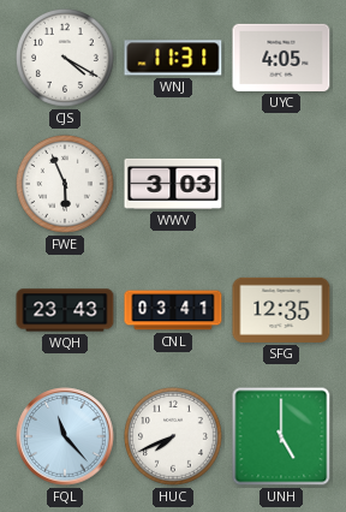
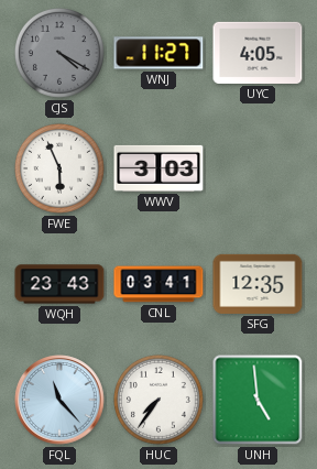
CJS dial: white -> grey (59, 53)
WNJ: 11:31 -> 11:27 (158, 53)
HUC: 7:41 -> 7:36 (158, 400)
UNH: 5:00 -> 4:59 (258, 400)
